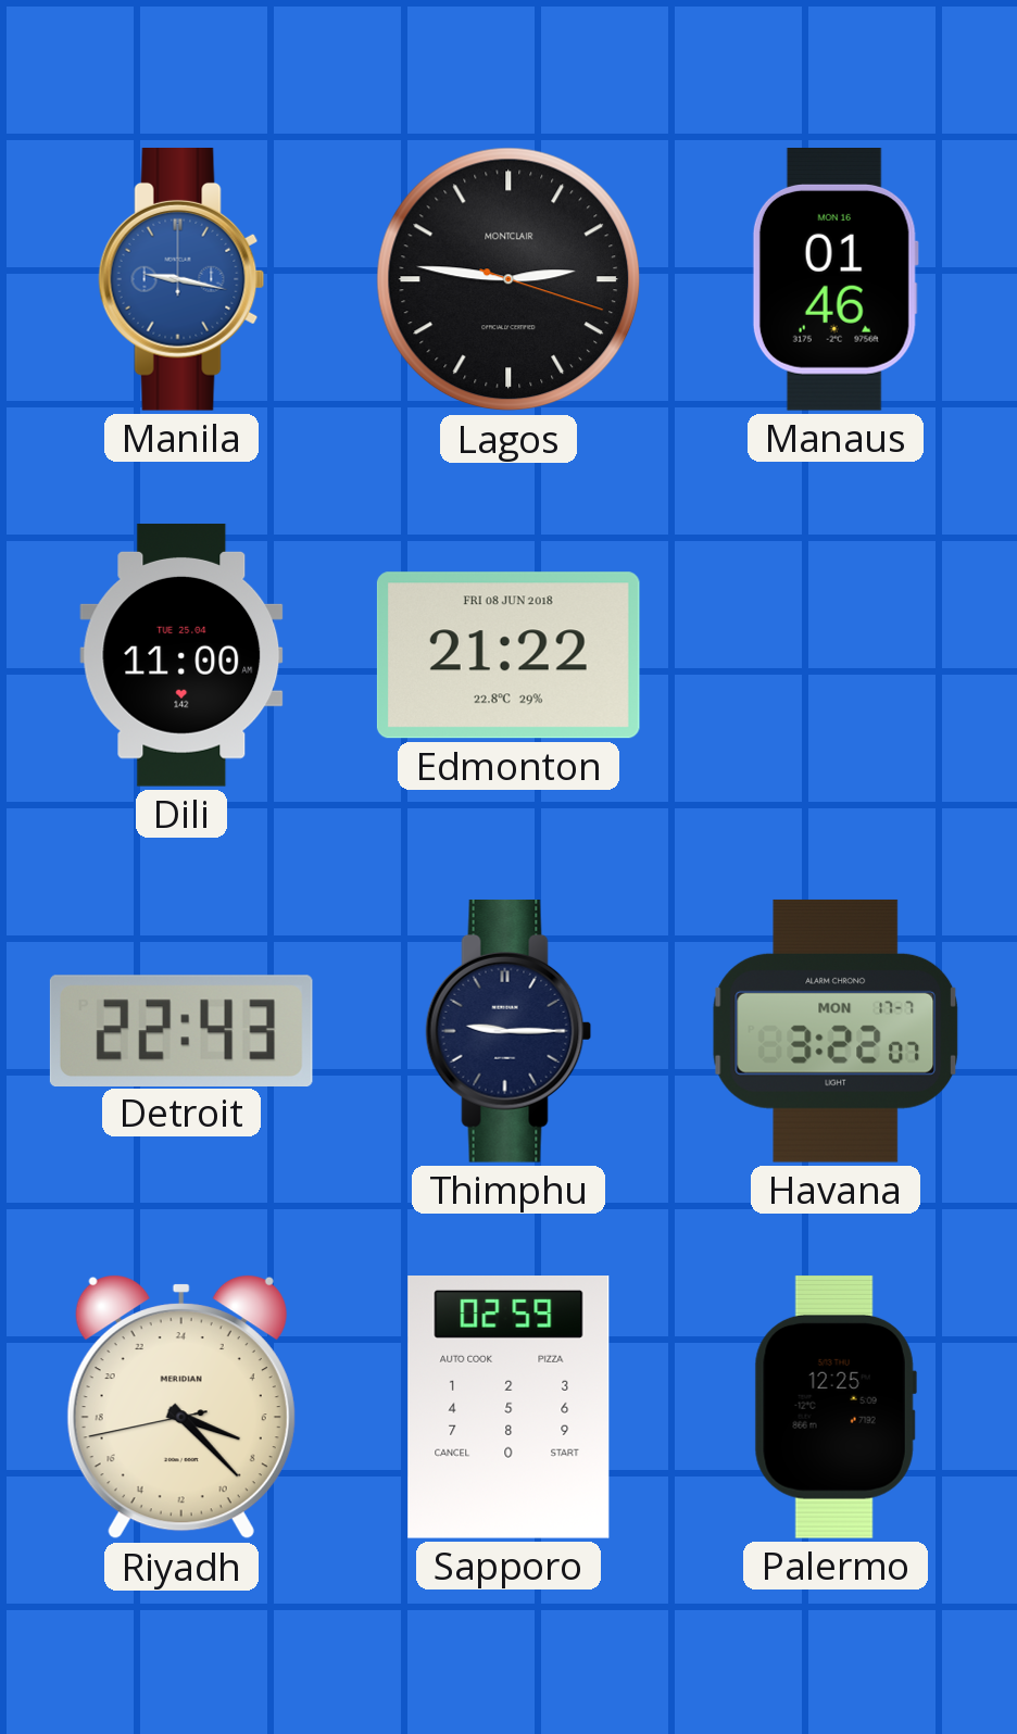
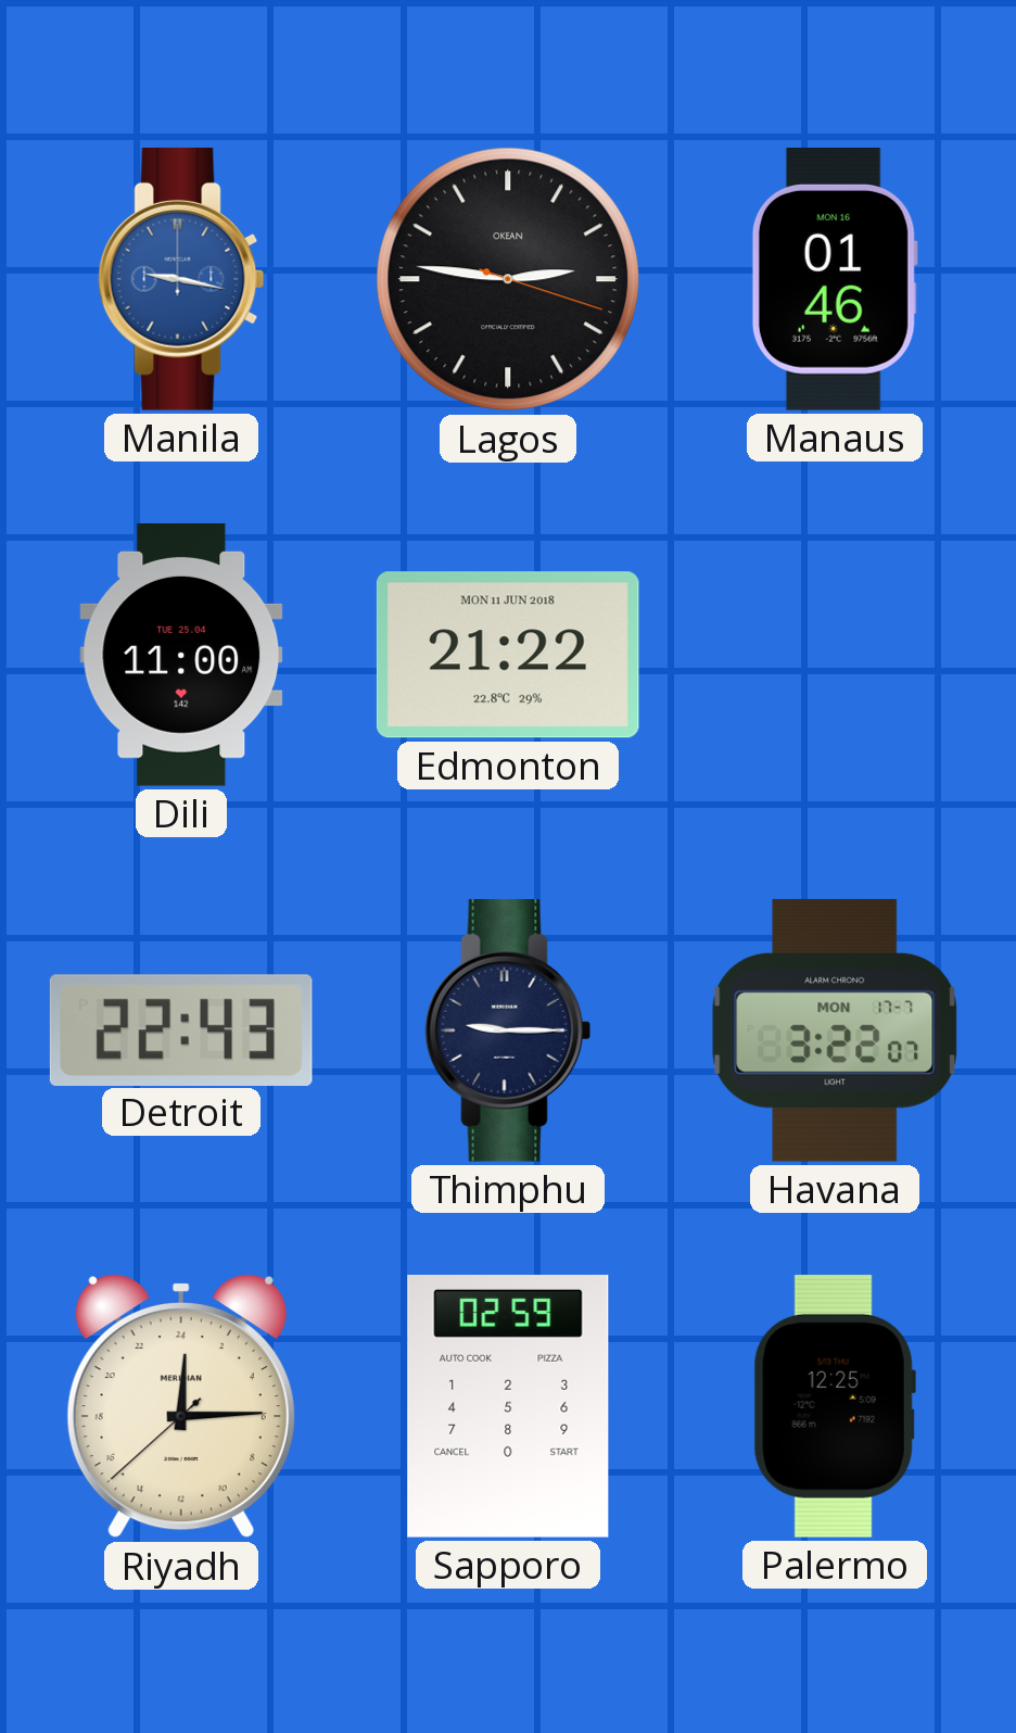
Lagos brand: MONTCLAIR -> OKEAN (508, 279)
Edmonton date: FRI 08 JUN 2018 -> MON 11 JUN 2018 (508, 655)
Riyadh: 7:22 -> 0:14 (181, 1407)
